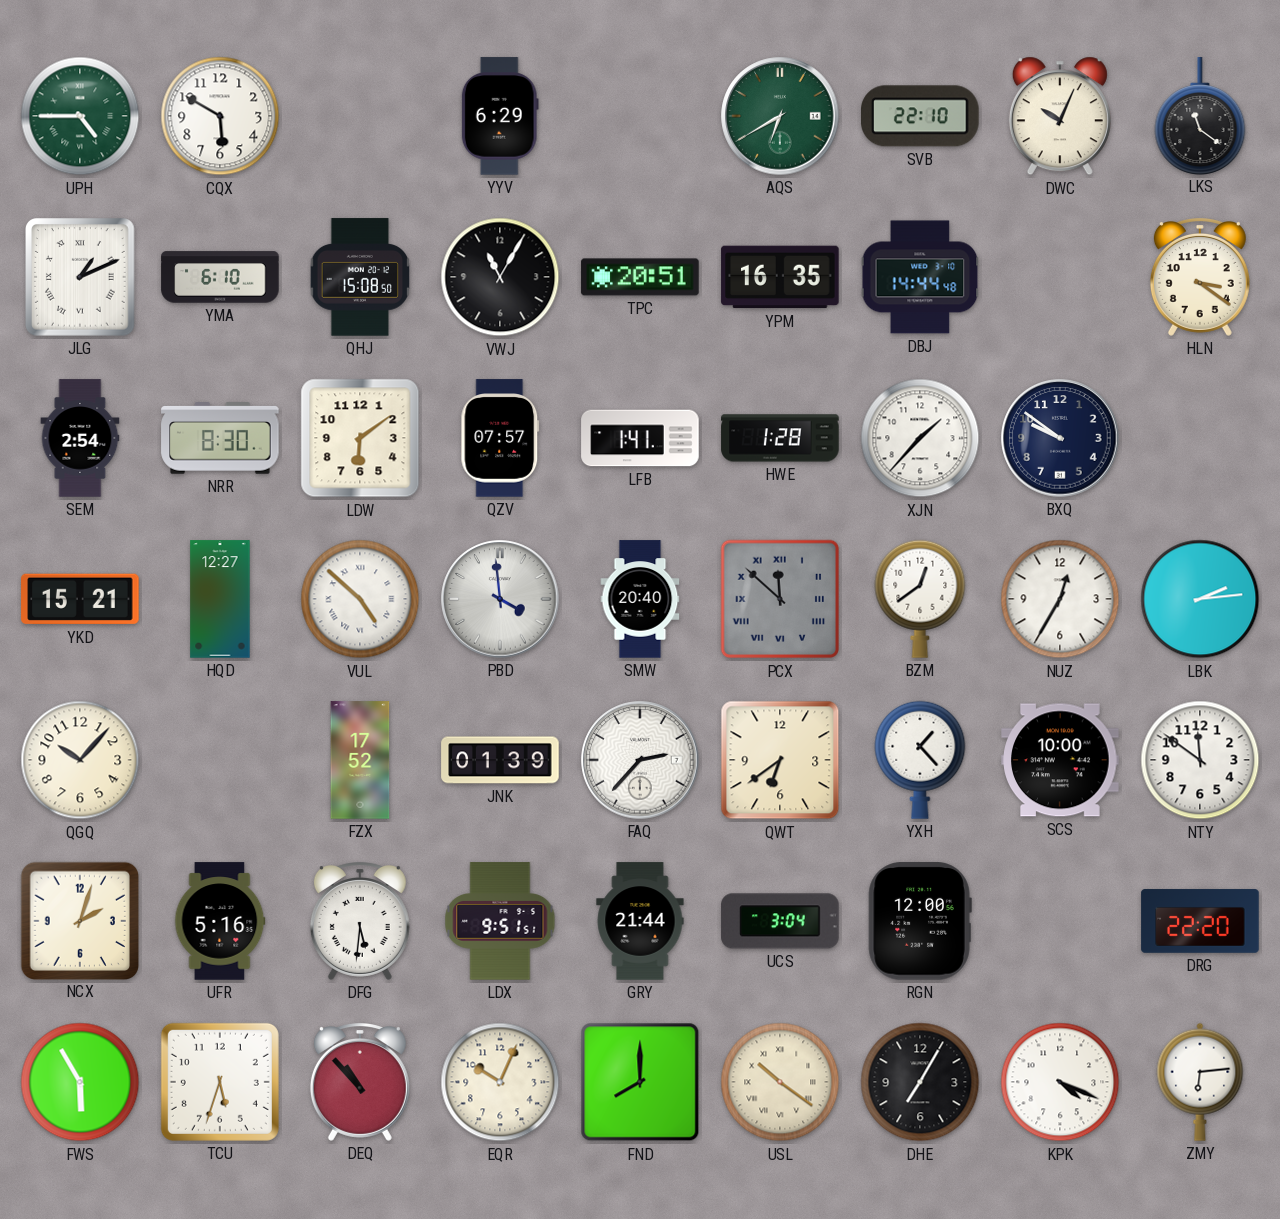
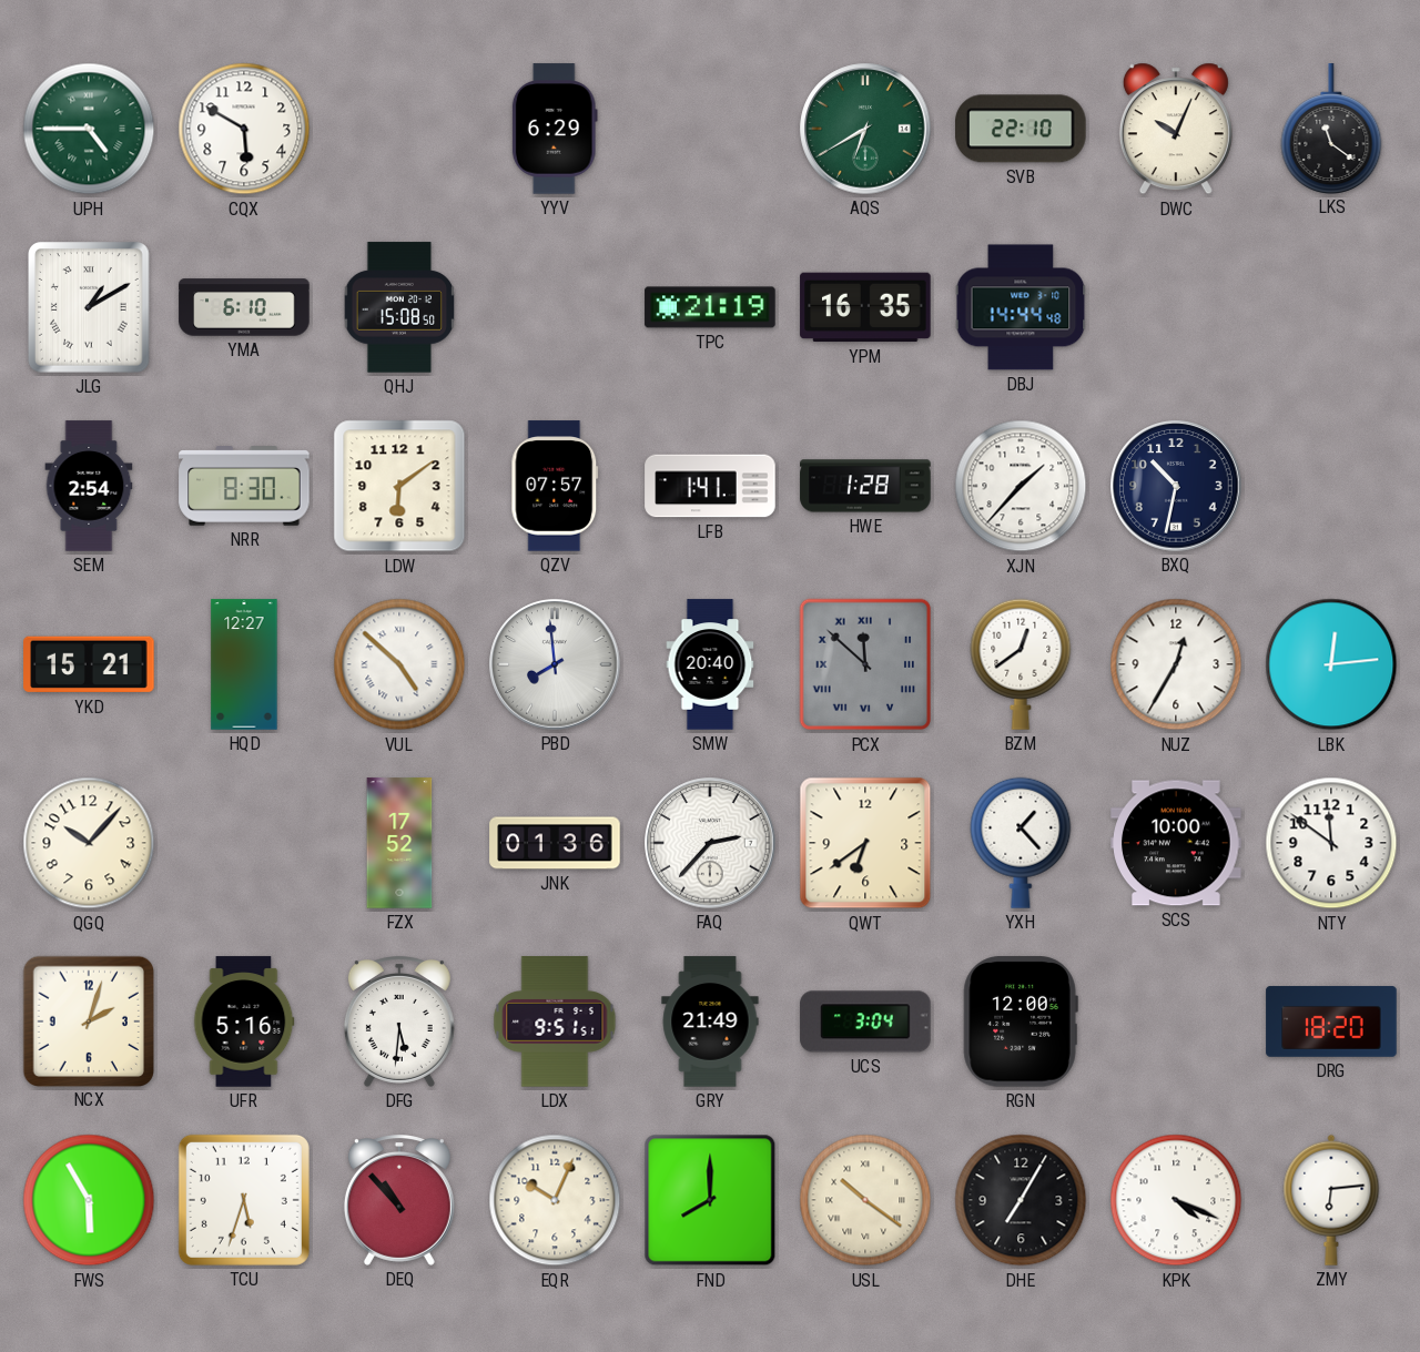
JLG: 1:11 -> 1:10 (90, 307)
VWJ: 11:05 -> none (500, 277)
TPC: 20:51 -> 21:19 (710, 307)
HLN: 3:21 -> none (1200, 278)
BXQ: 9:51 -> 10:32 (1176, 486)
PBD: 3:59 -> 7:59 (555, 664)
LBK: 2:14 -> 12:14 (1331, 664)
JNK: 01:39 -> 01:36 (555, 843)
GRY: 21:44 -> 21:49 (710, 1021)
DRG: 22:20 -> 18:20 (1331, 1021)
